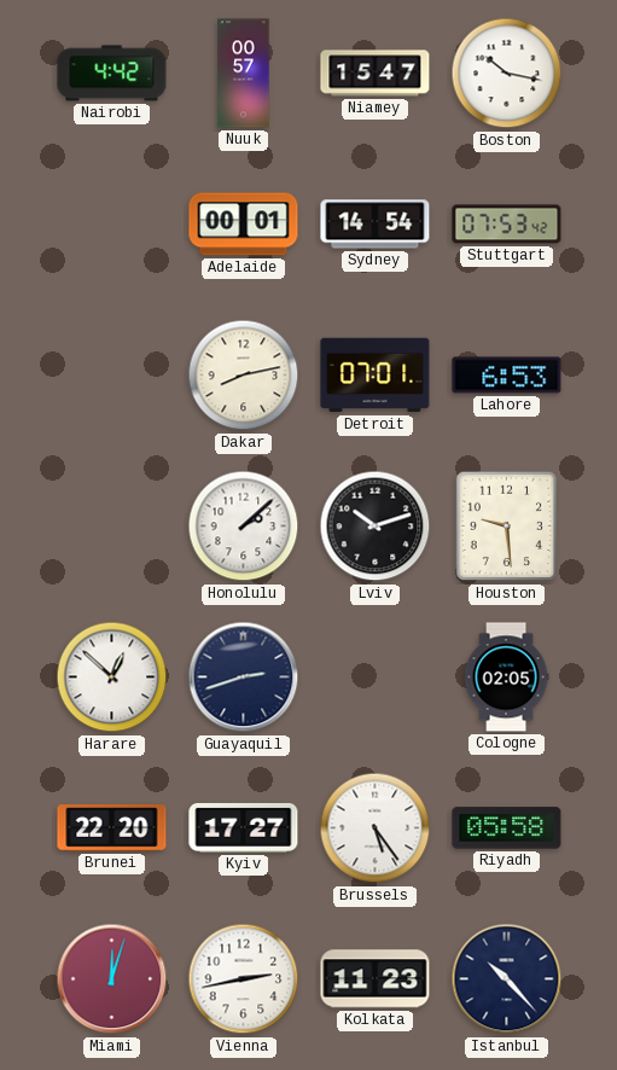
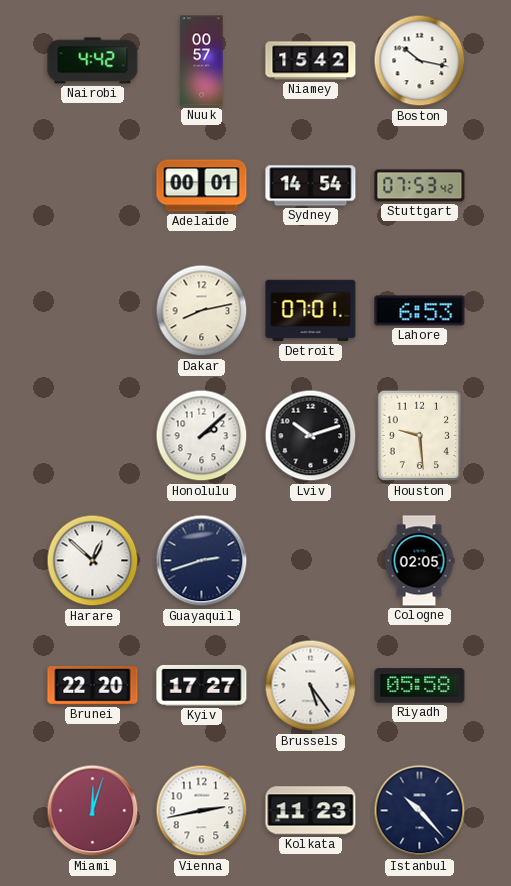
Niamey: 15:47 -> 15:42 (311, 61)
